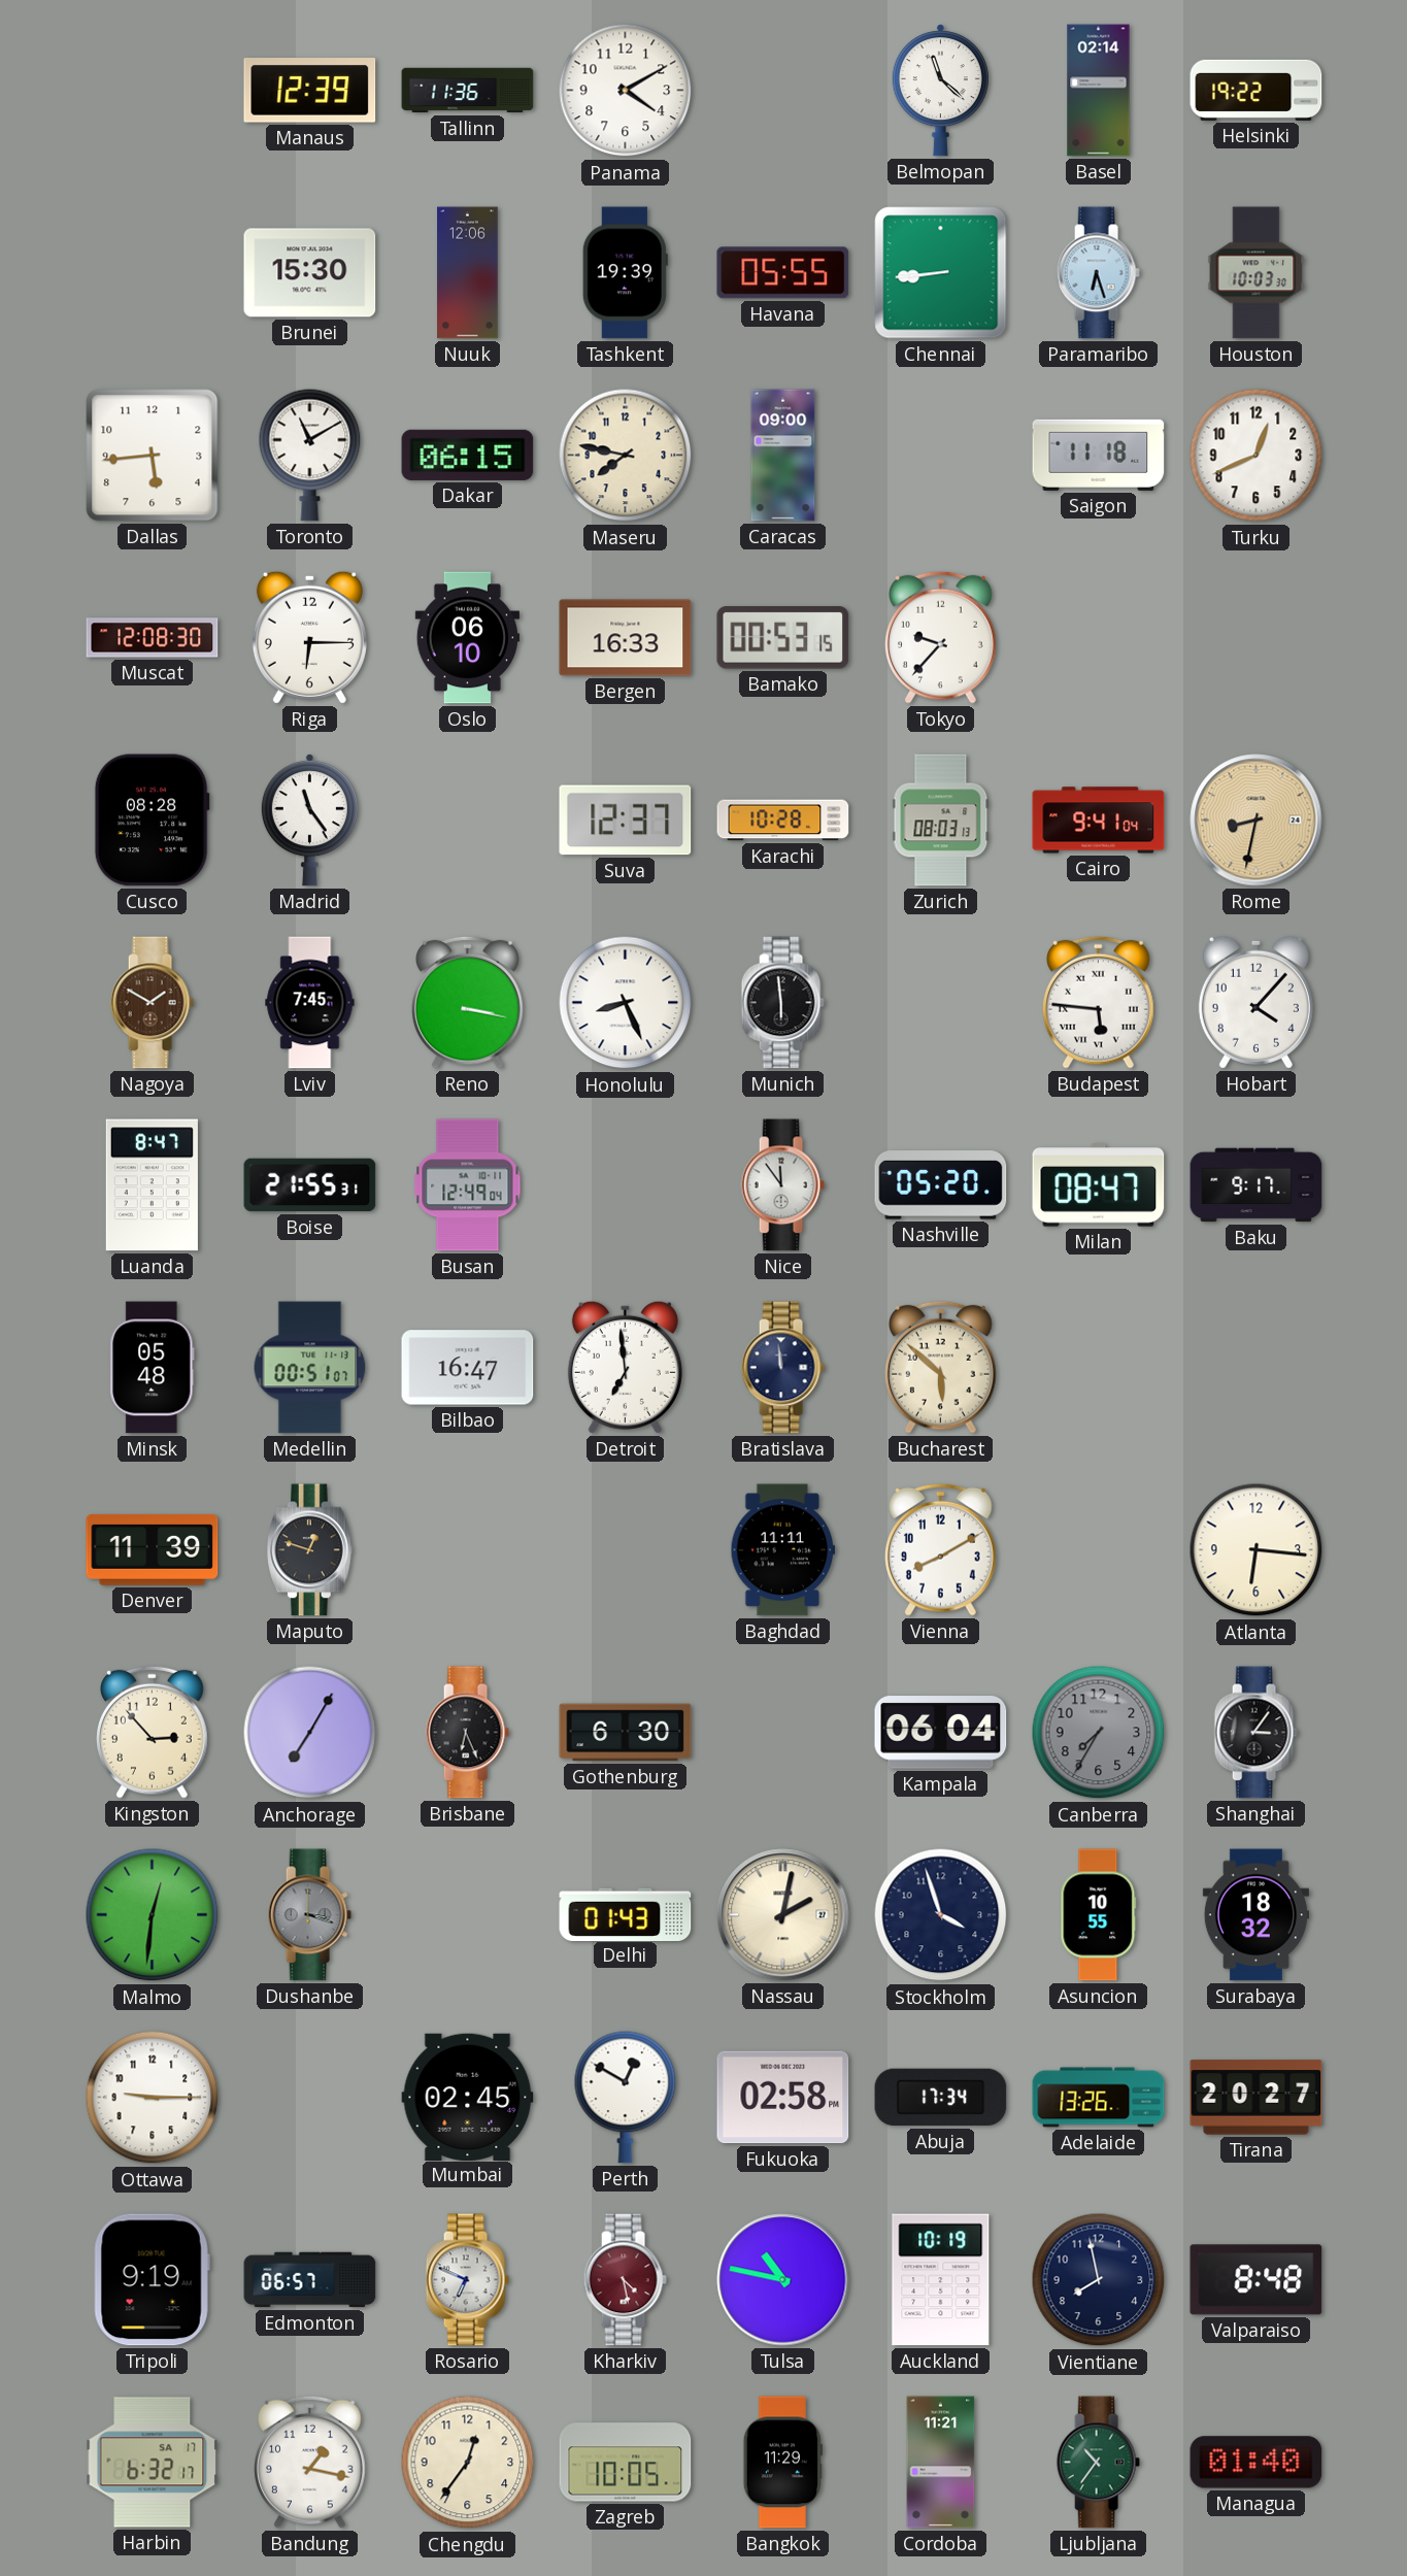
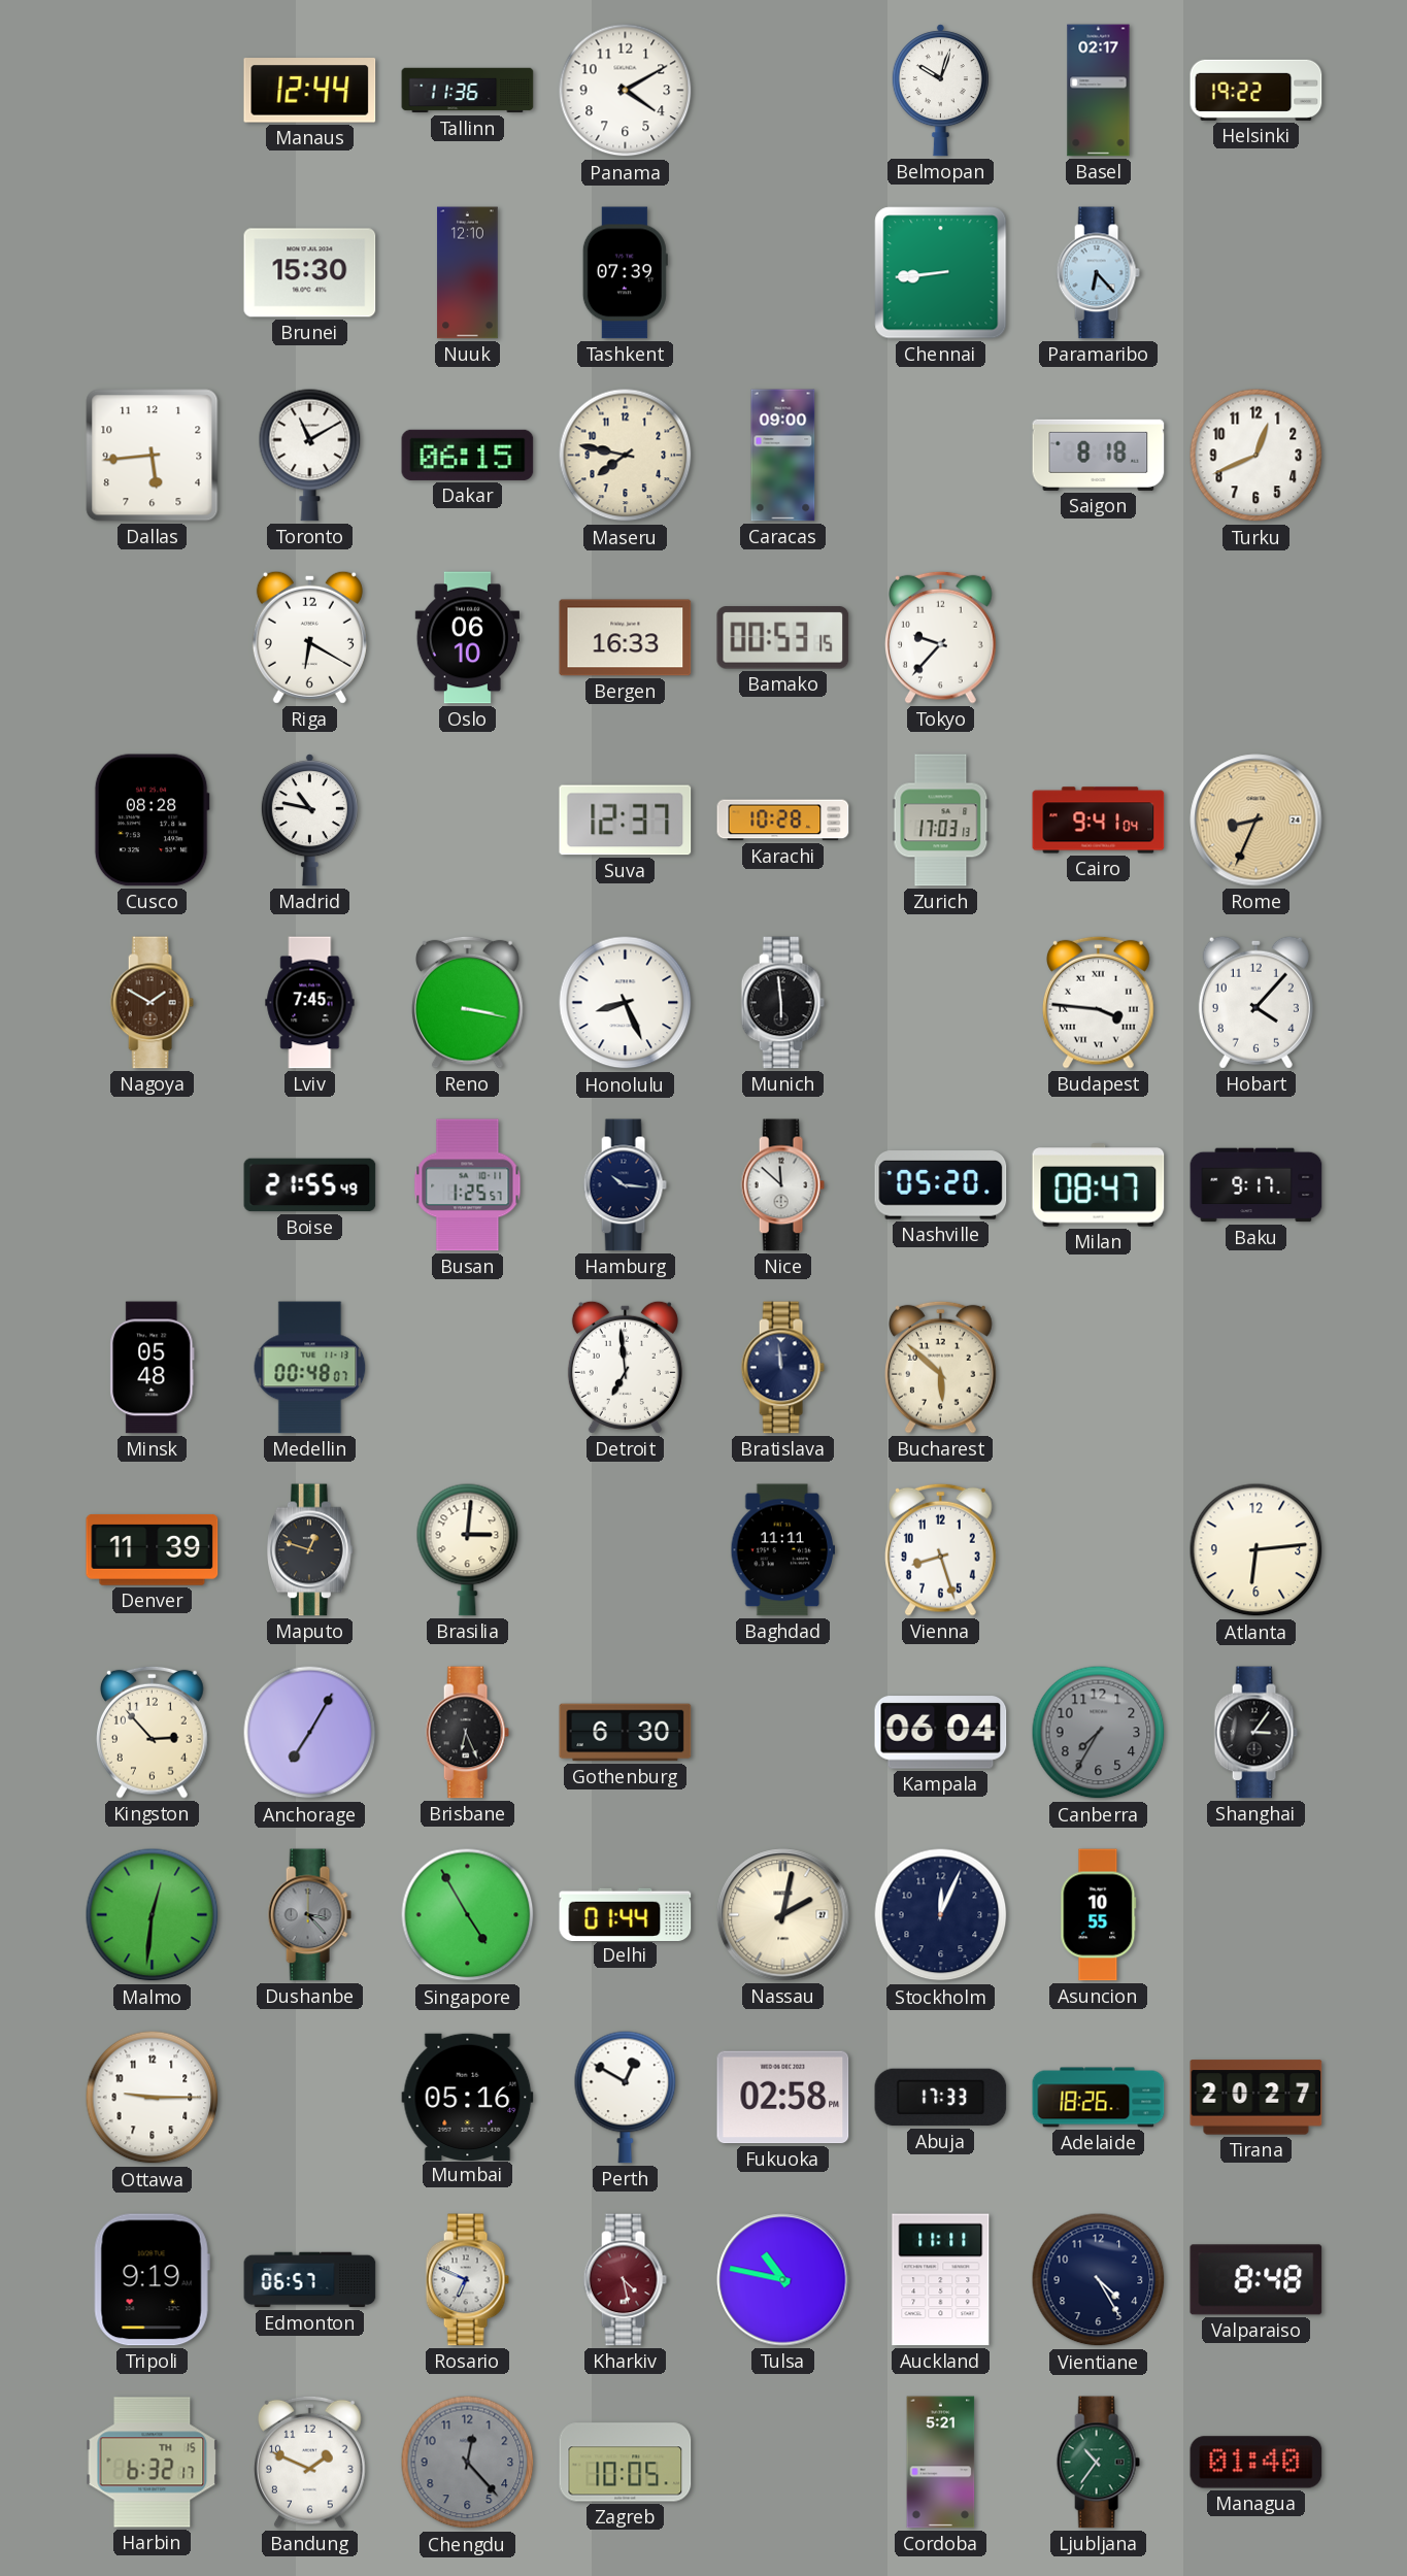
Manaus: 12:39 -> 12:44 (310, 91)
Belmopan: 11:22 -> 10:03 (940, 91)
Basel: 02:14 -> 02:17 (1099, 91)
Nuuk: 12:06 -> 12:10 (468, 273)
Tashkent: 19:39 -> 07:39 (625, 273)
Havana: 05:55 -> none (783, 273)
Paramaribo: 6:27 -> 6:23 (1098, 273)
Houston: 10:03 -> none (1257, 273)
Saigon: 11:18 -> 8:18 (1099, 455)
Muscat: 12:08 -> none (153, 638)
Riga: 6:15 -> 6:20 (309, 637)
Madrid: 11:24 -> 10:47 (309, 821)
Zurich: 08:03 -> 17:03 (941, 821)
Rome: 8:32 -> 8:34 (1257, 821)
Budapest: 5:46 -> 3:46 (1099, 1002)
Luanda: 8:47 -> none (152, 1185)
Boise: 21:55:31 -> 21:55:49 (310, 1185)
Busan: 12:49 -> 1:25 (468, 1185)
Hamburg: none -> 10:16 (625, 1185)
Nice: 11:54 -> 11:52 (782, 1185)
Medellin: 00:51 -> 00:48 (310, 1368)
Bilbao: 16:47 -> none (468, 1368)
Brasilia: none -> 3:01 (468, 1549)
Vienna: 8:10 -> 8:27 (941, 1549)
Atlanta: 6:16 -> 6:14 (1257, 1550)
Dushanbe: 3:18 -> 3:23 (309, 1915)
Singapore: none -> 4:55 (468, 1915)
Delhi: 01:43 -> 01:44 (626, 1914)
Stockholm: 3:57 -> 12:04 (941, 1915)
Surabaya: 18:32 -> none (1255, 1915)
Mumbai: 02:45 -> 05:16 (468, 2097)
Abuja: 17:34 -> 17:33 (941, 2098)
Adelaide: 13:26 -> 18:26 (1099, 2098)
Auckland: 10:19 -> 11:11 (941, 2280)
Vientiane: 7:58 -> 4:25 (1099, 2280)
Harbin date: SA 17 -> TH 15 (153, 2463)
Bandung: 1:17 -> 1:49 (310, 2462)
Chengdu: 12:36 -> 12:23 (468, 2463)
Chengdu dial: cream -> grey (468, 2463)
Bangkok: 11:29 -> none (782, 2463)
Cordoba: 11:21 -> 5:21 (941, 2463)
